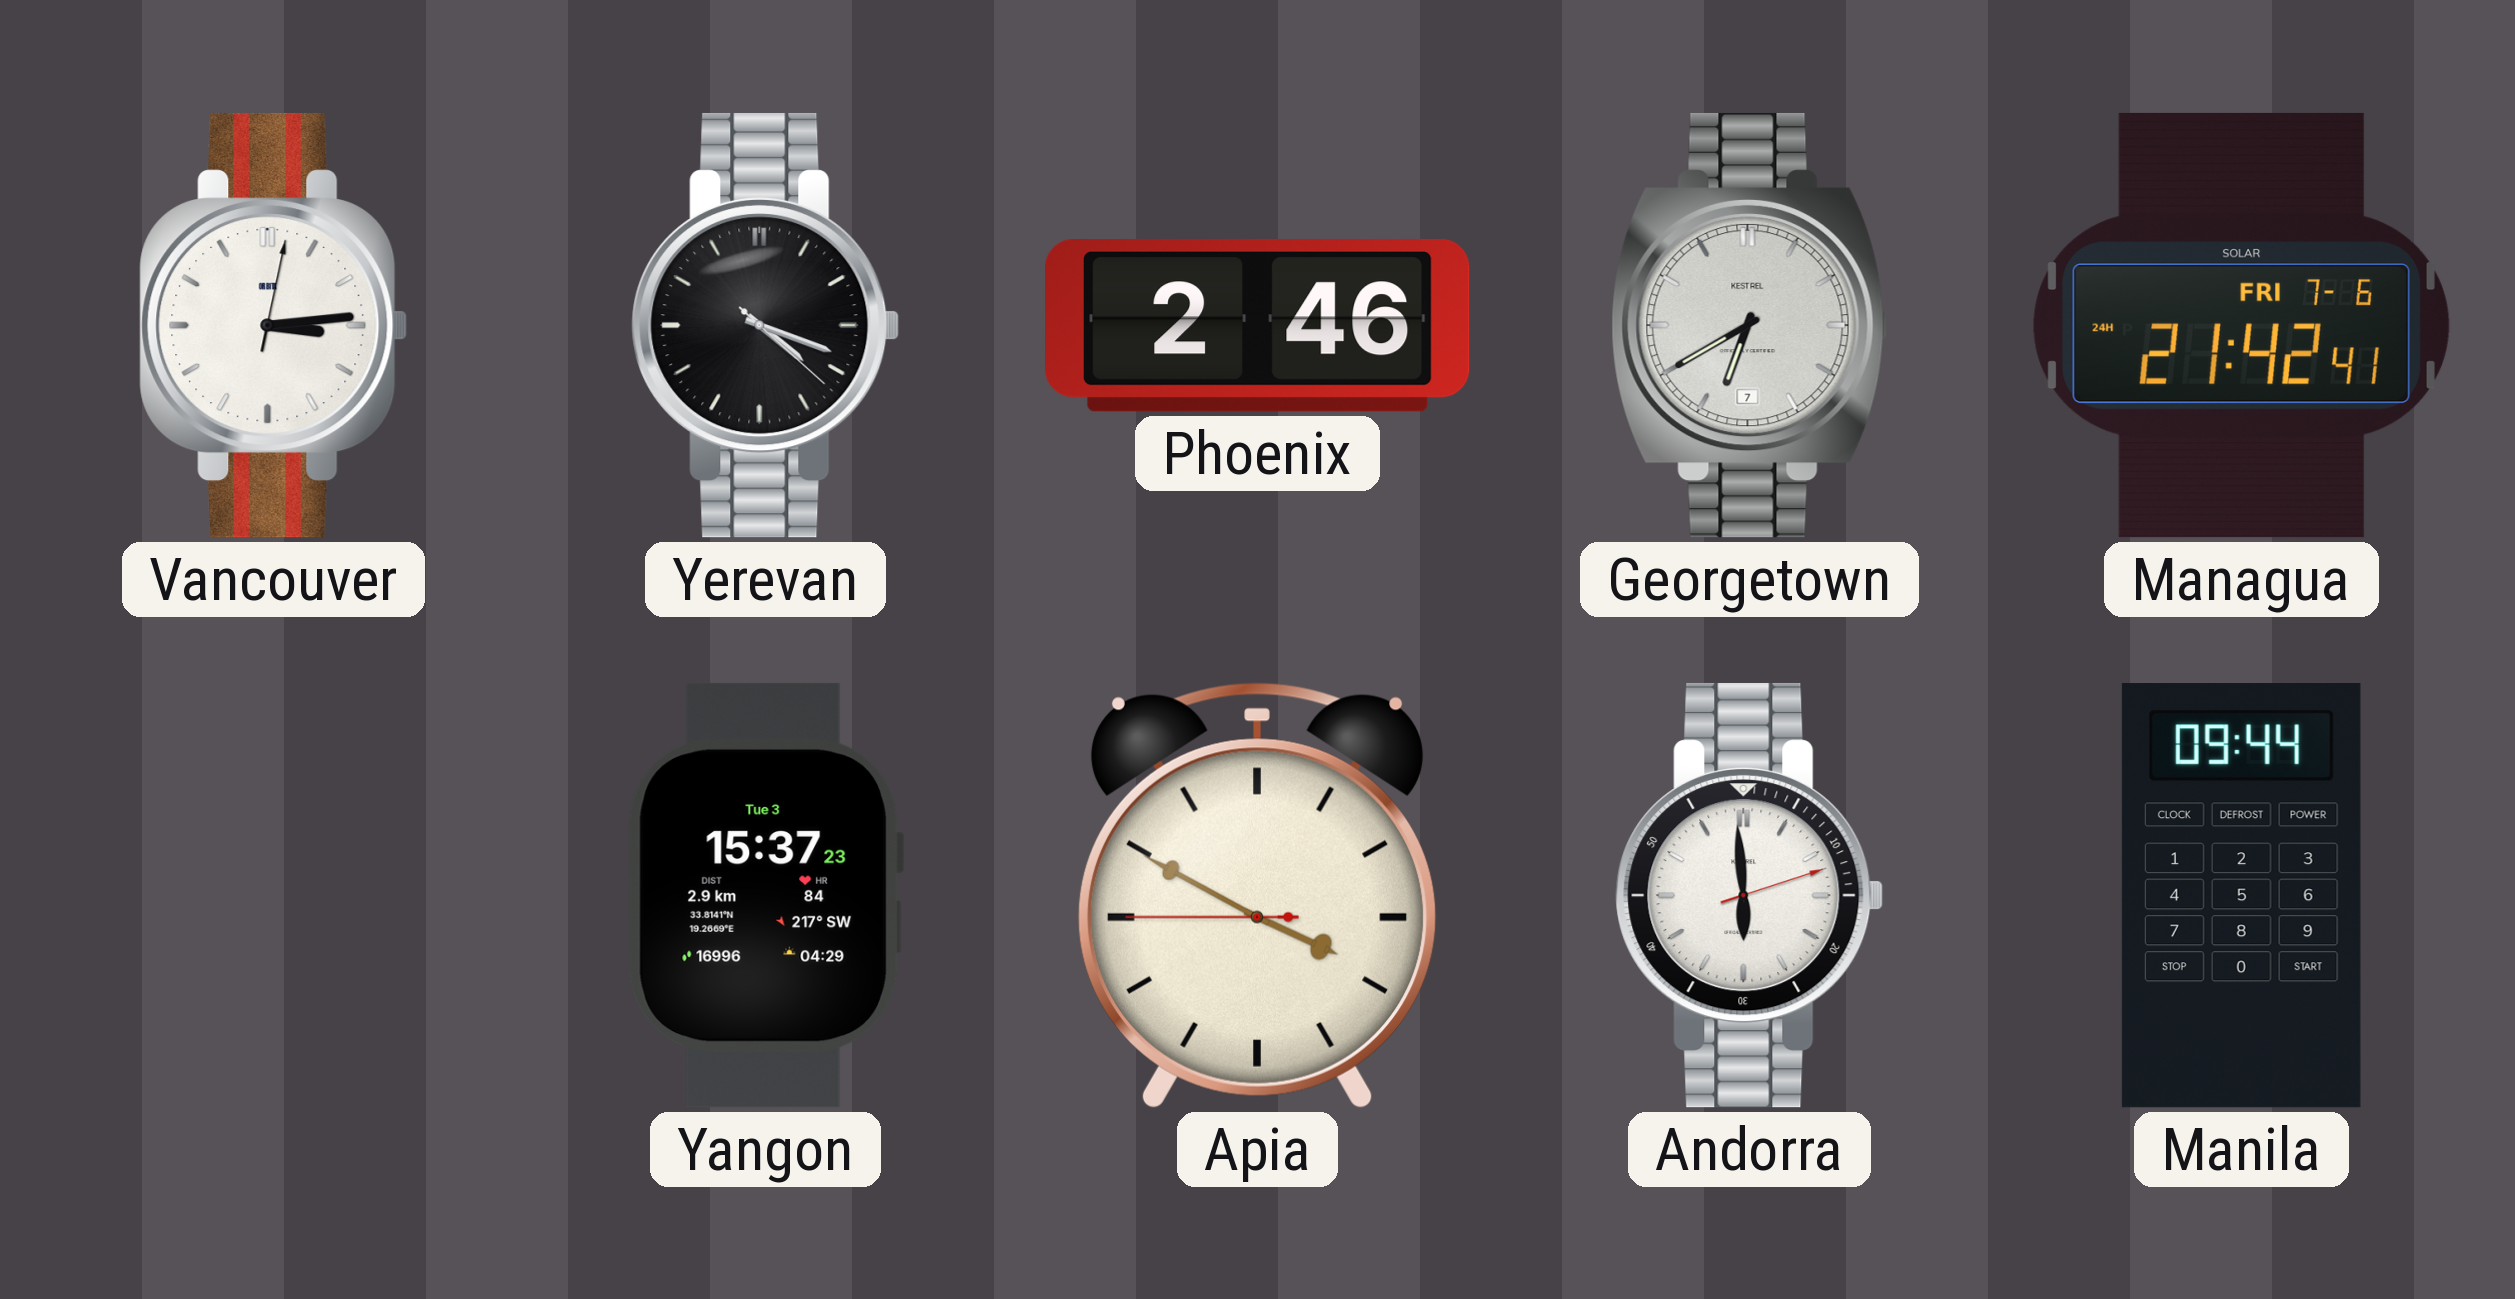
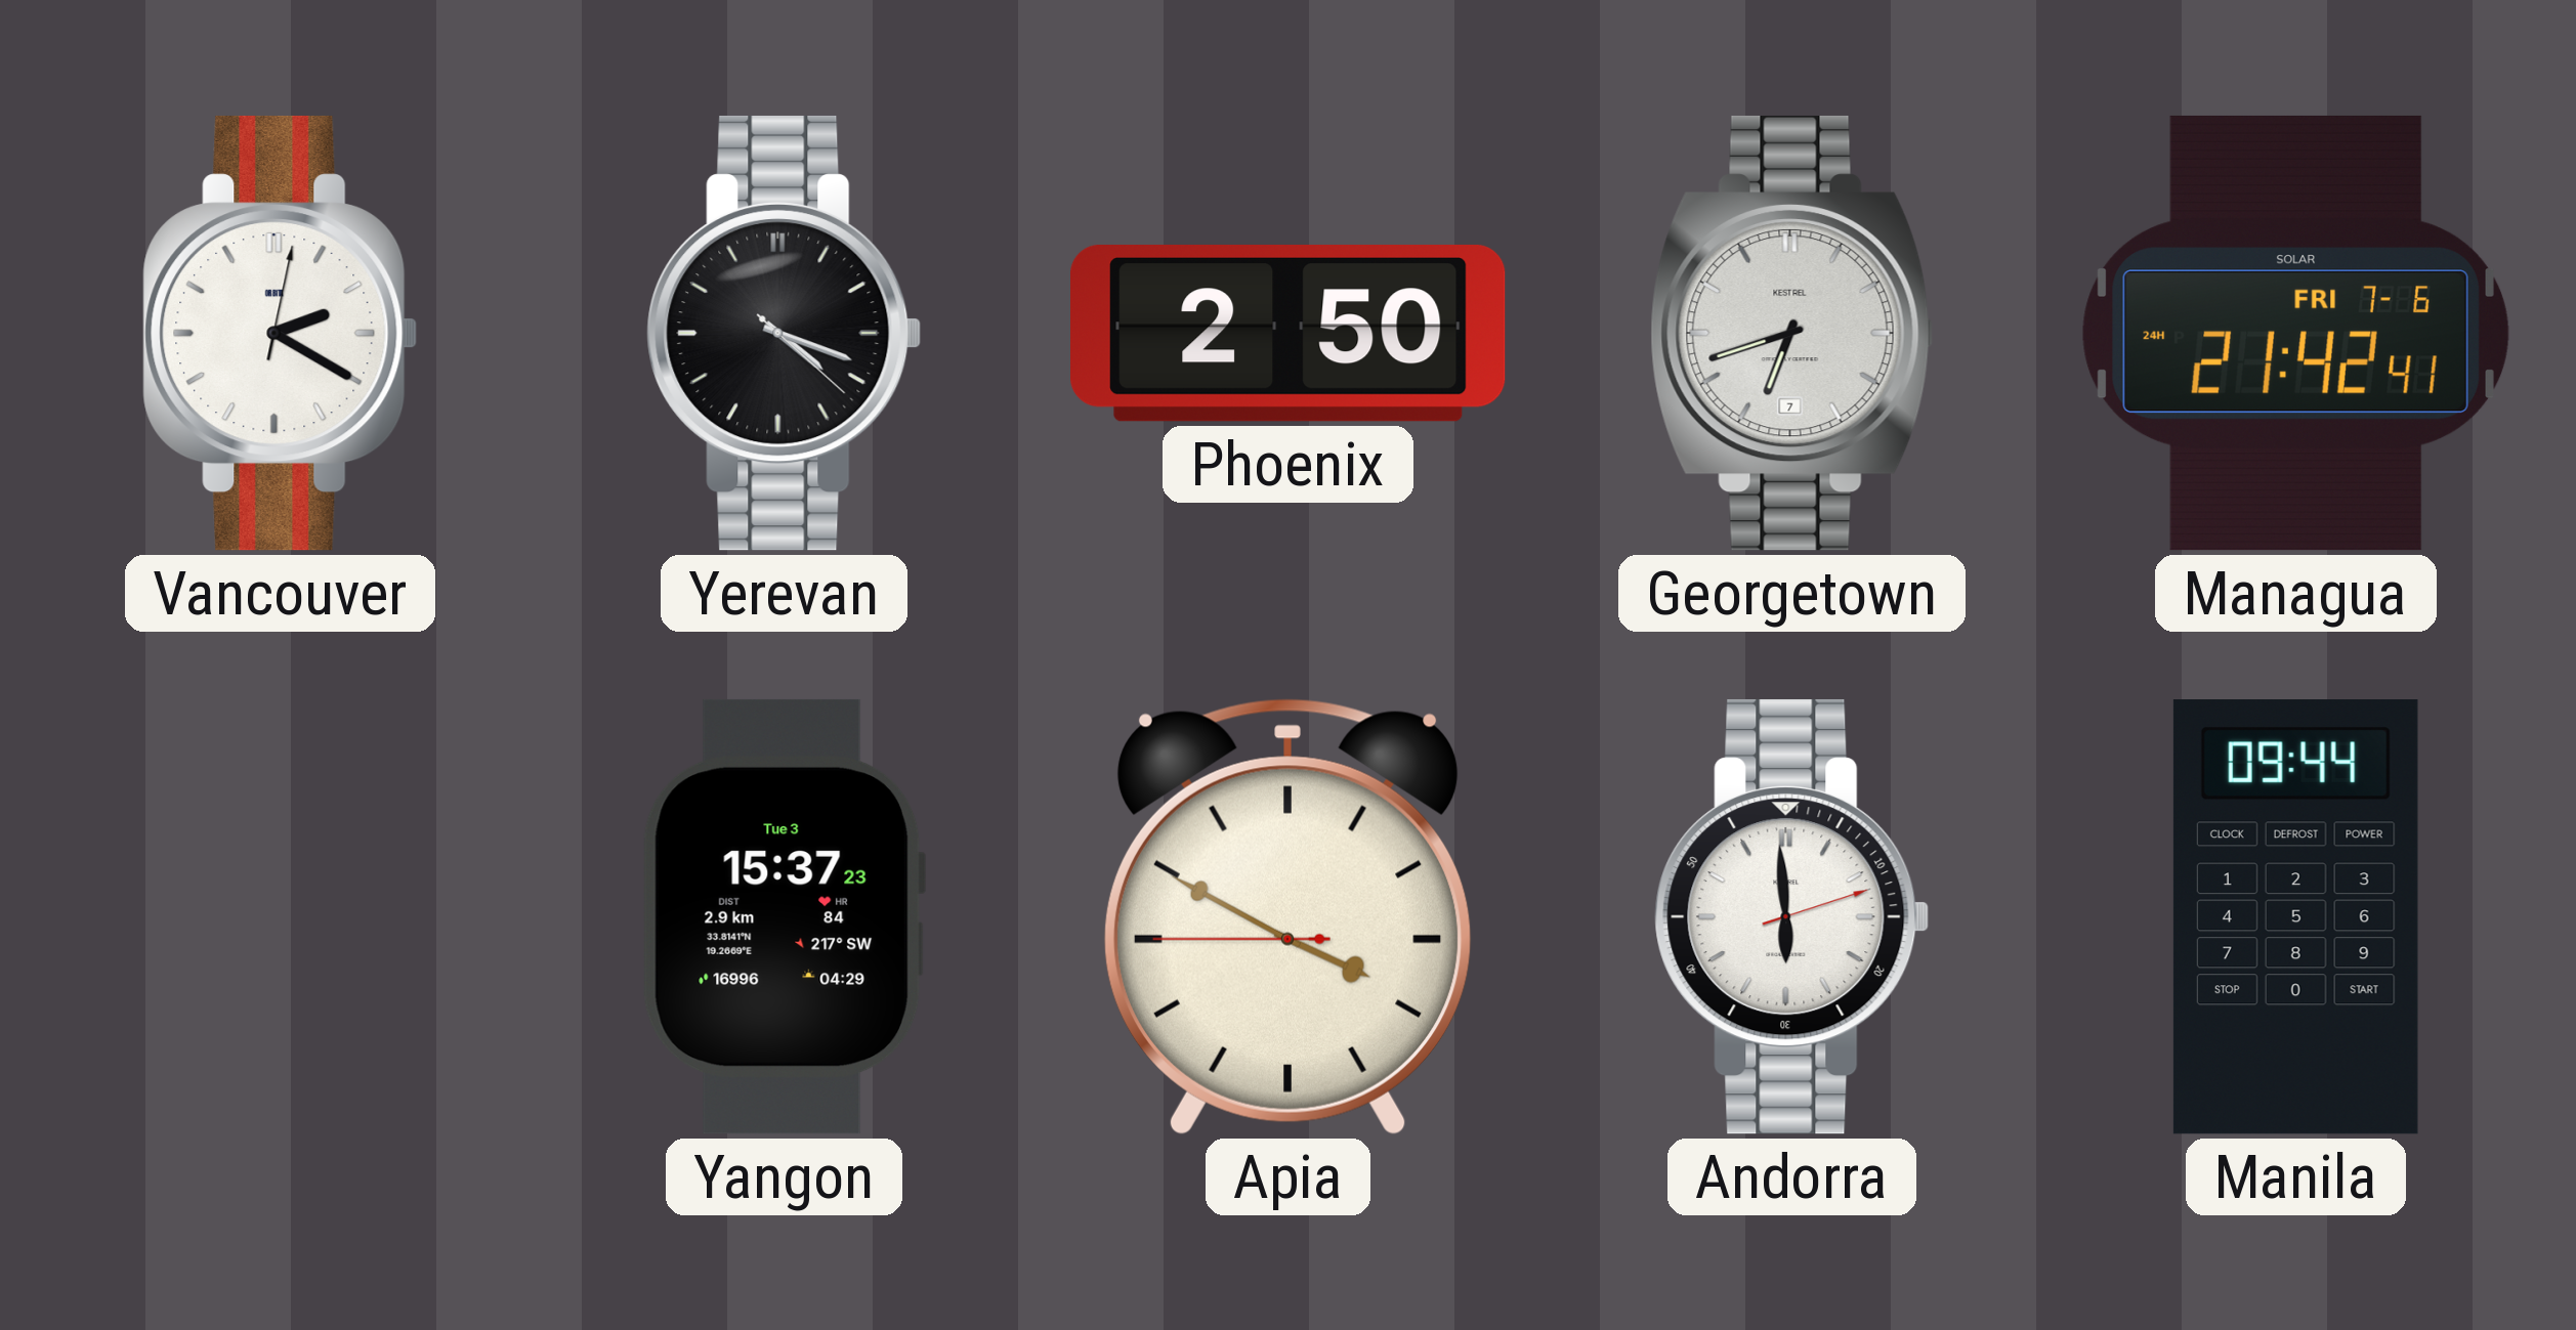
Vancouver: 3:14 -> 2:20 (281, 333)
Phoenix: 2:46 -> 2:50 (1289, 333)
Georgetown: 6:40 -> 6:42 (1792, 333)
